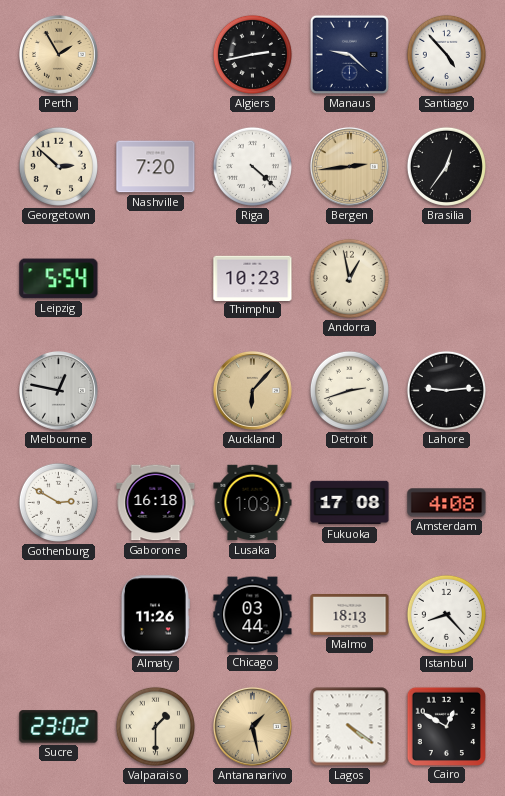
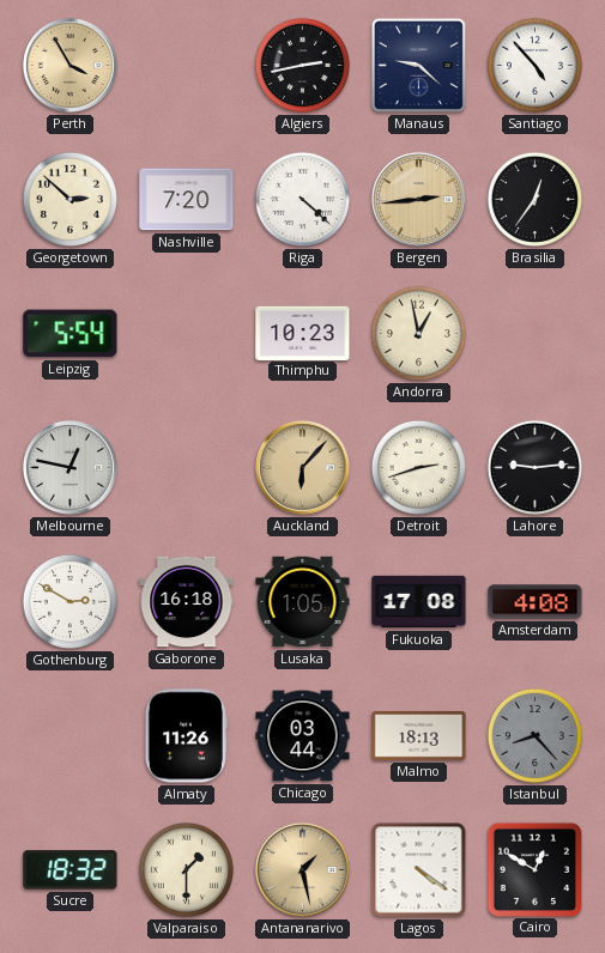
Perth: 1:55 -> 3:55 (71, 66)
Lusaka: 1:03 -> 1:05 (303, 602)
Istanbul dial: white -> grey (534, 735)
Sucre: 23:02 -> 18:32 (71, 870)
